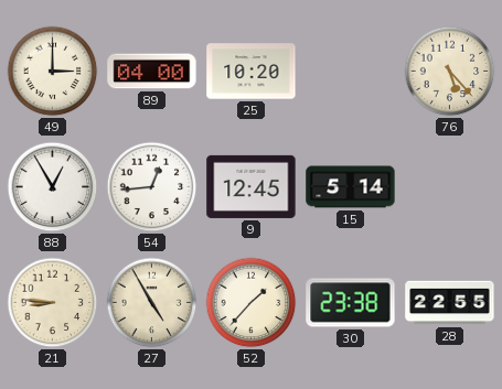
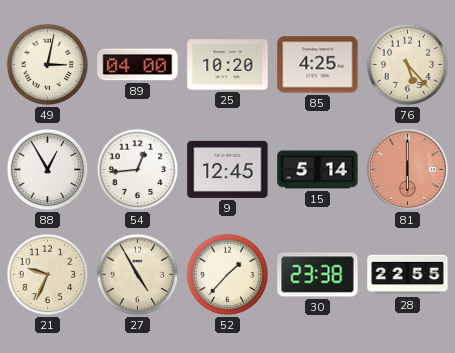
49: 3:00 -> 3:02 (48, 65)
85: none -> 4:25 (318, 65)
81: none -> 6:00 (408, 170)
21: 8:46 -> 9:34 (48, 275)
